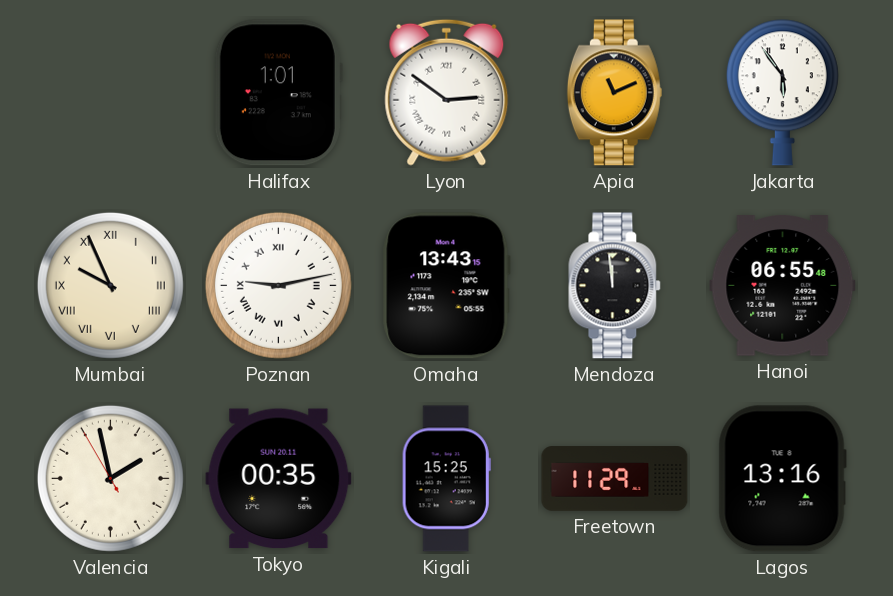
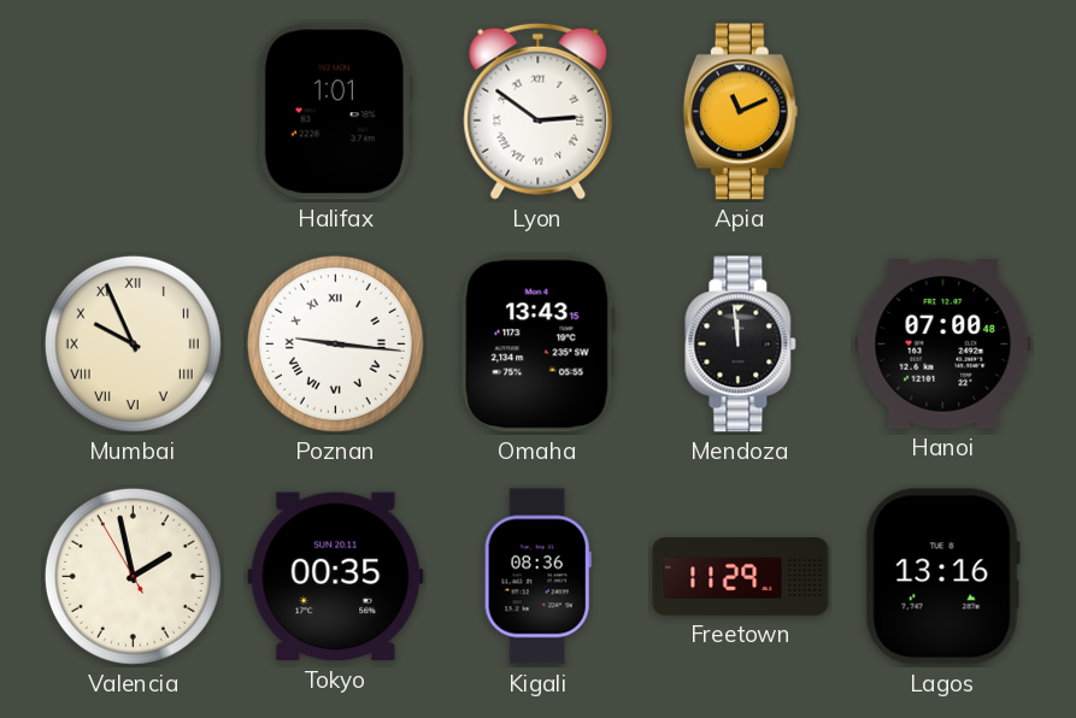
Jakarta: 5:54 -> none (782, 93)
Poznan: 9:13 -> 9:16 (335, 343)
Hanoi: 06:55 -> 07:00 (943, 345)
Kigali: 15:25 -> 08:36 (537, 577)
